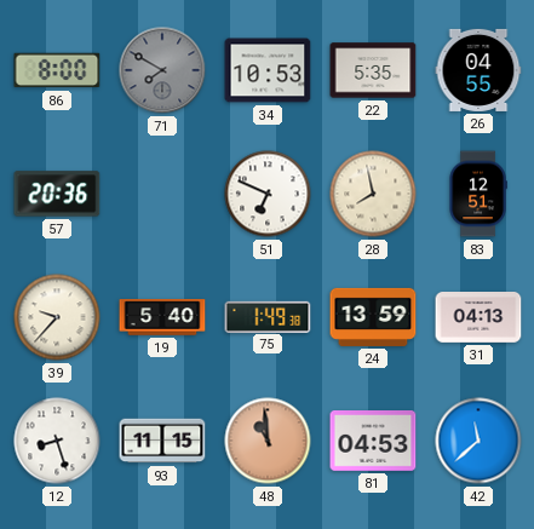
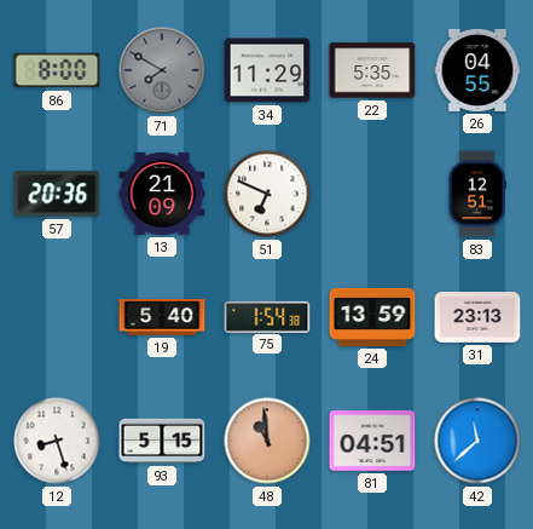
34: 10:53 -> 11:29 (267, 70)
13: none -> 21:09 (162, 194)
28: 7:58 -> none (373, 194)
39: 9:37 -> none (57, 317)
75: 1:49 -> 1:54 (267, 316)
31: 04:13 -> 23:13 (477, 318)
93: 11:15 -> 5:15 (162, 441)
81: 04:53 -> 04:51 (372, 442)
